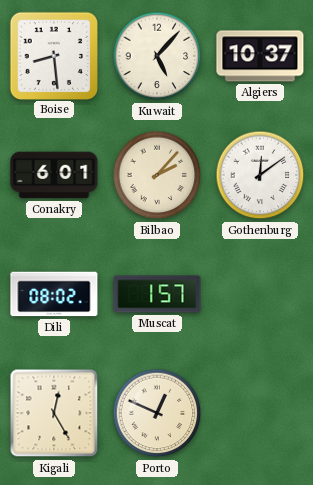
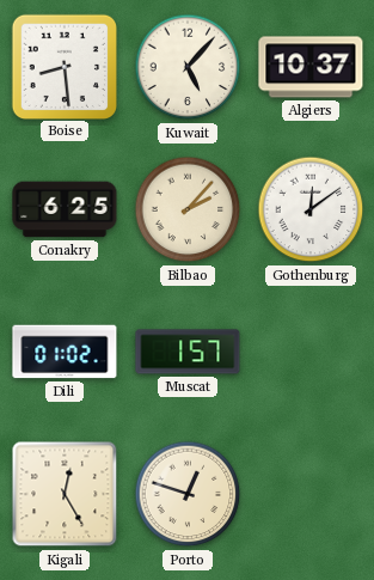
Conakry: 6:01 -> 6:25 (65, 209)
Dili: 08:02 -> 01:02 (65, 352)
Porto: 12:49 -> 12:48 (188, 494)
